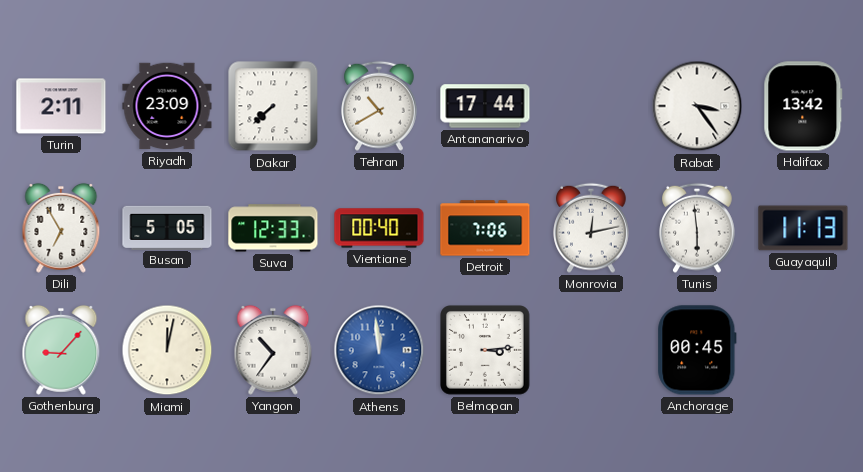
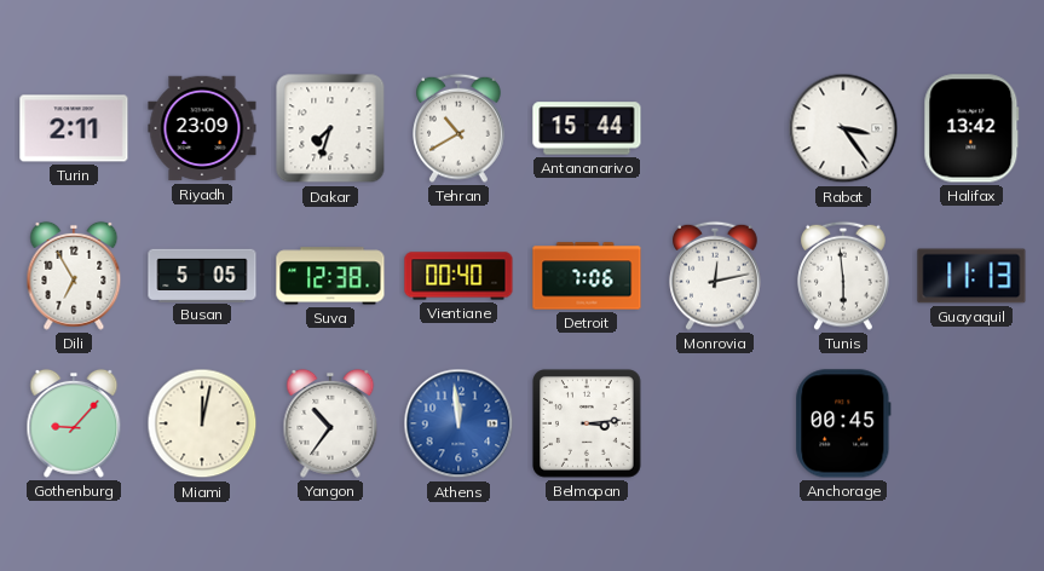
Dakar: 7:38 -> 7:33 (330, 128)
Antananarivo: 17:44 -> 15:44 (587, 128)
Suva: 12:33 -> 12:38 (330, 276)
